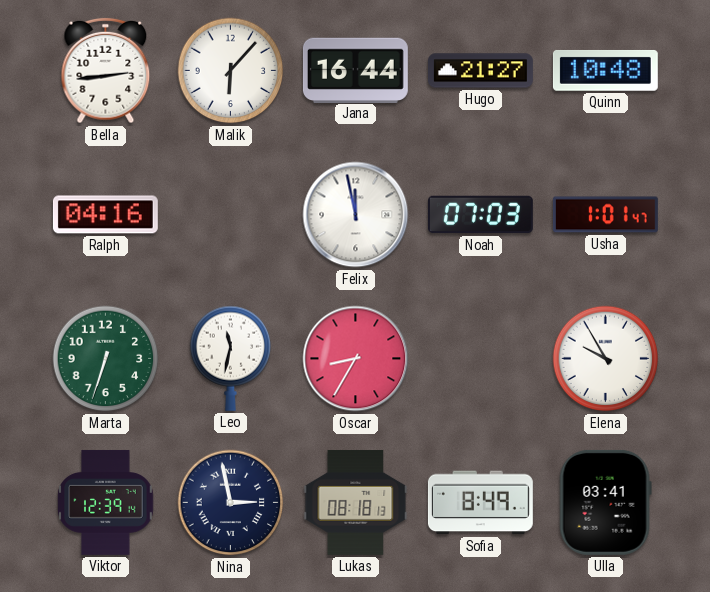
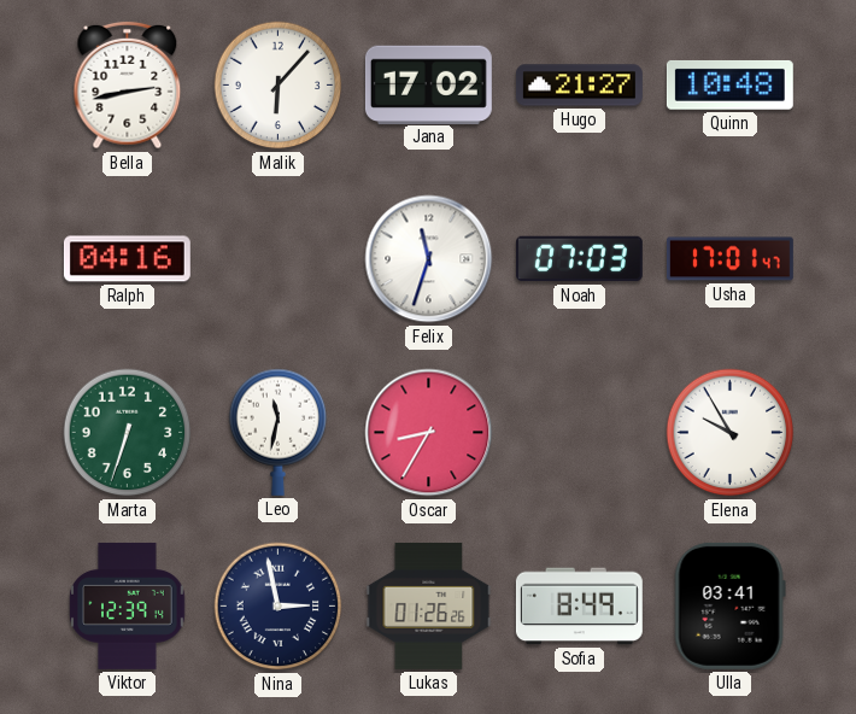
Bella: 2:44 -> 2:43 (128, 86)
Jana: 16:44 -> 17:02 (428, 84)
Felix: 11:58 -> 11:33 (429, 259)
Usha: 1:01 -> 17:01 (729, 259)
Lukas: 08:18 -> 01:26 (429, 605)
